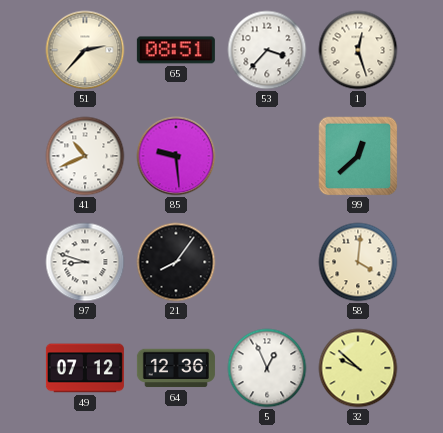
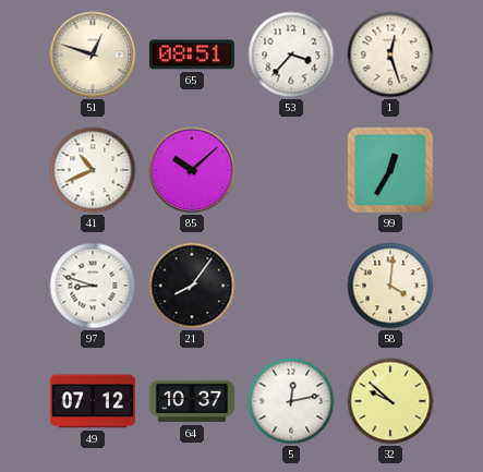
51: 2:37 -> 12:48 (93, 55)
85: 9:29 -> 10:08 (192, 170)
99: 12:38 -> 12:35 (390, 170)
64: 12:36 -> 10:37 (192, 401)
5: 12:56 -> 12:13 (291, 401)
